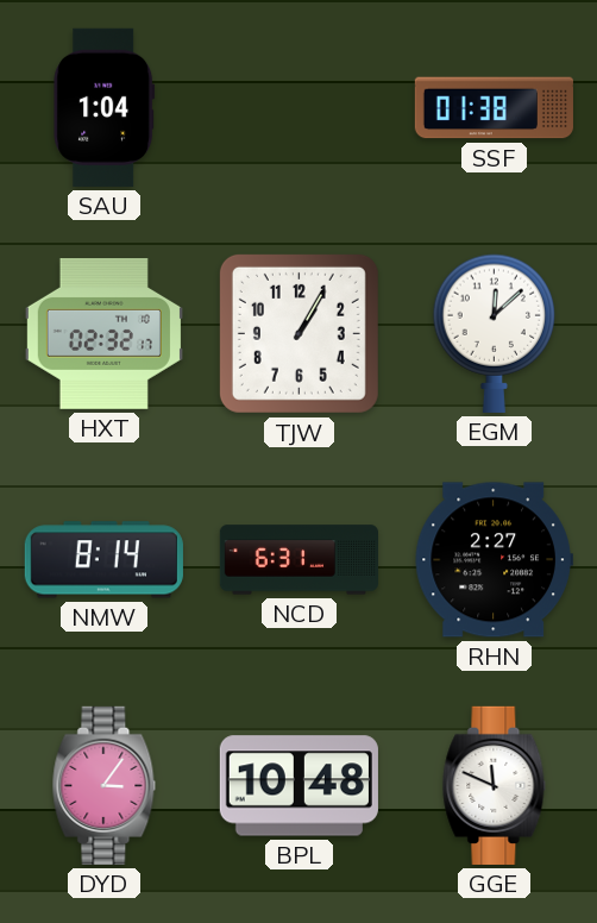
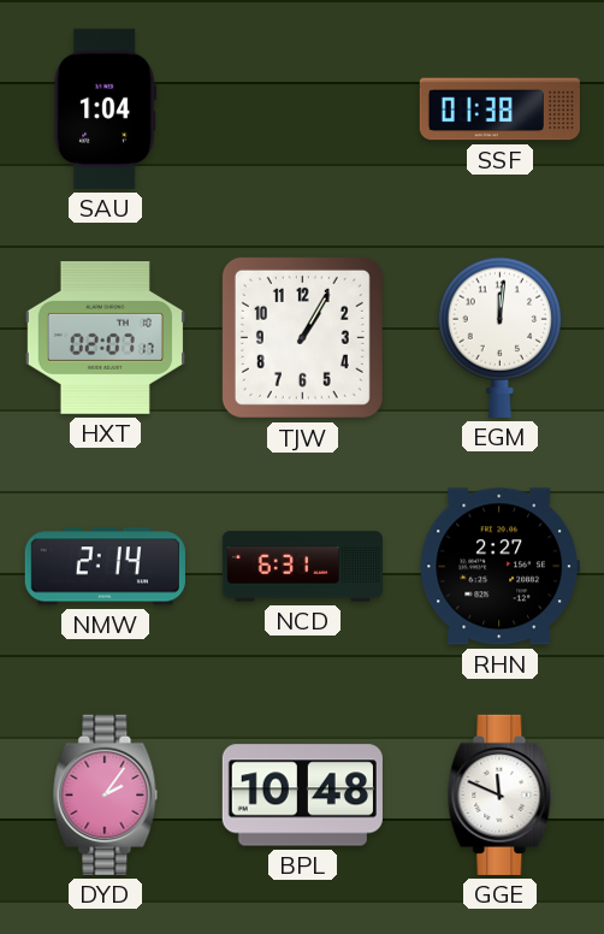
HXT: 02:32 -> 02:07 (105, 338)
EGM: 12:08 -> 12:01 (501, 337)
NMW: 8:14 -> 2:14 (105, 567)
DYD: 3:06 -> 2:06 (106, 794)
